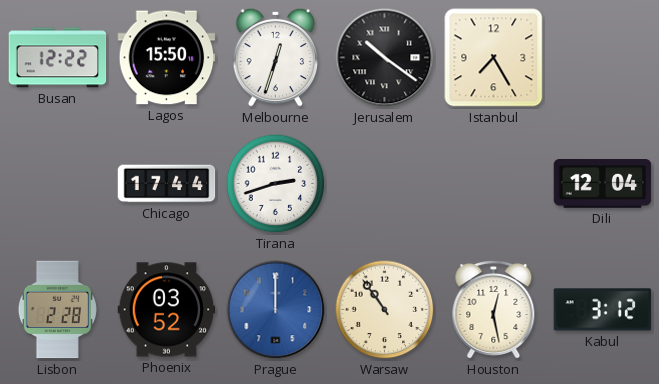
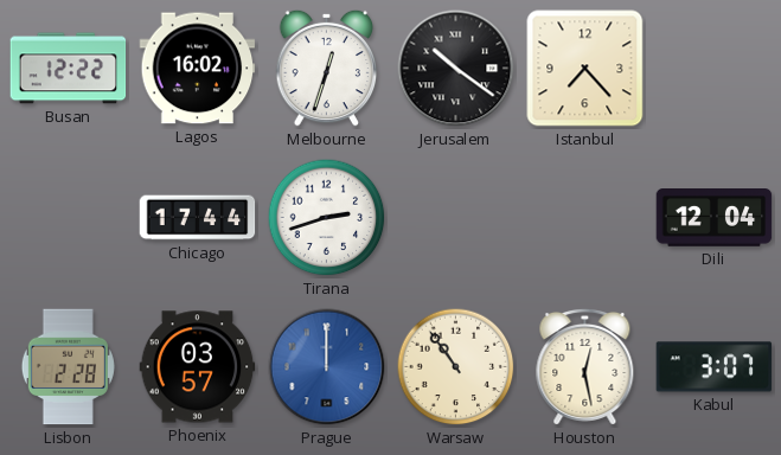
Lagos: 15:50 -> 16:02 (198, 69)
Istanbul: 7:25 -> 7:23 (585, 69)
Phoenix: 03:52 -> 03:57 (198, 367)
Kabul: 3:12 -> 3:07 (715, 367)
